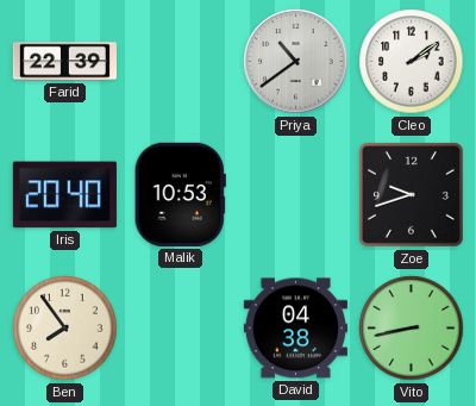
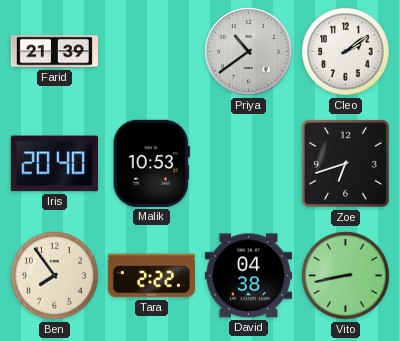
Farid: 22:39 -> 21:39 (54, 52)
Zoe: 9:42 -> 6:42 (345, 163)
Tara: none -> 2:22 (151, 276)
